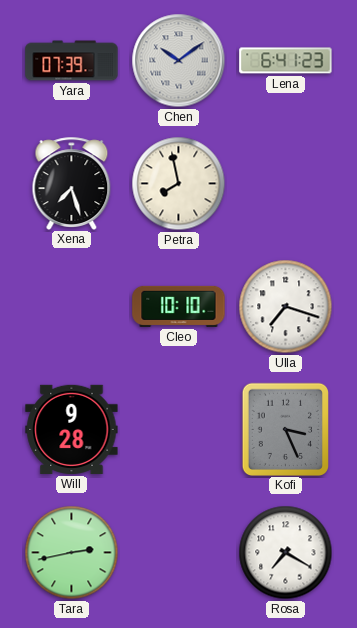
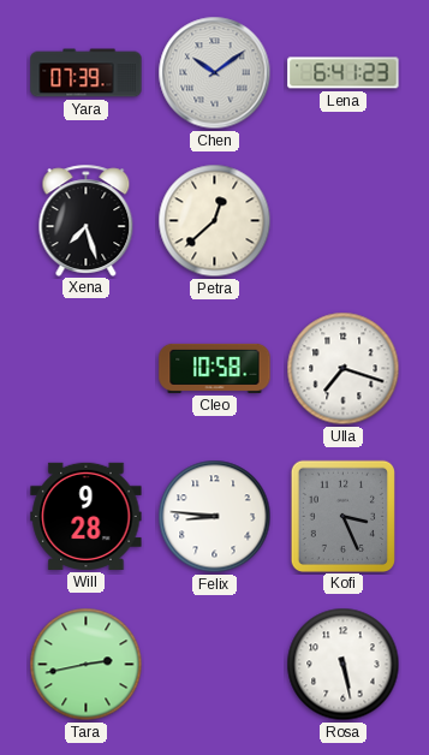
Petra: 7:58 -> 12:38 (215, 221)
Cleo: 10:10 -> 10:58 (215, 368)
Felix: none -> 8:46 (215, 517)
Rosa: 7:20 -> 5:28 (344, 665)
